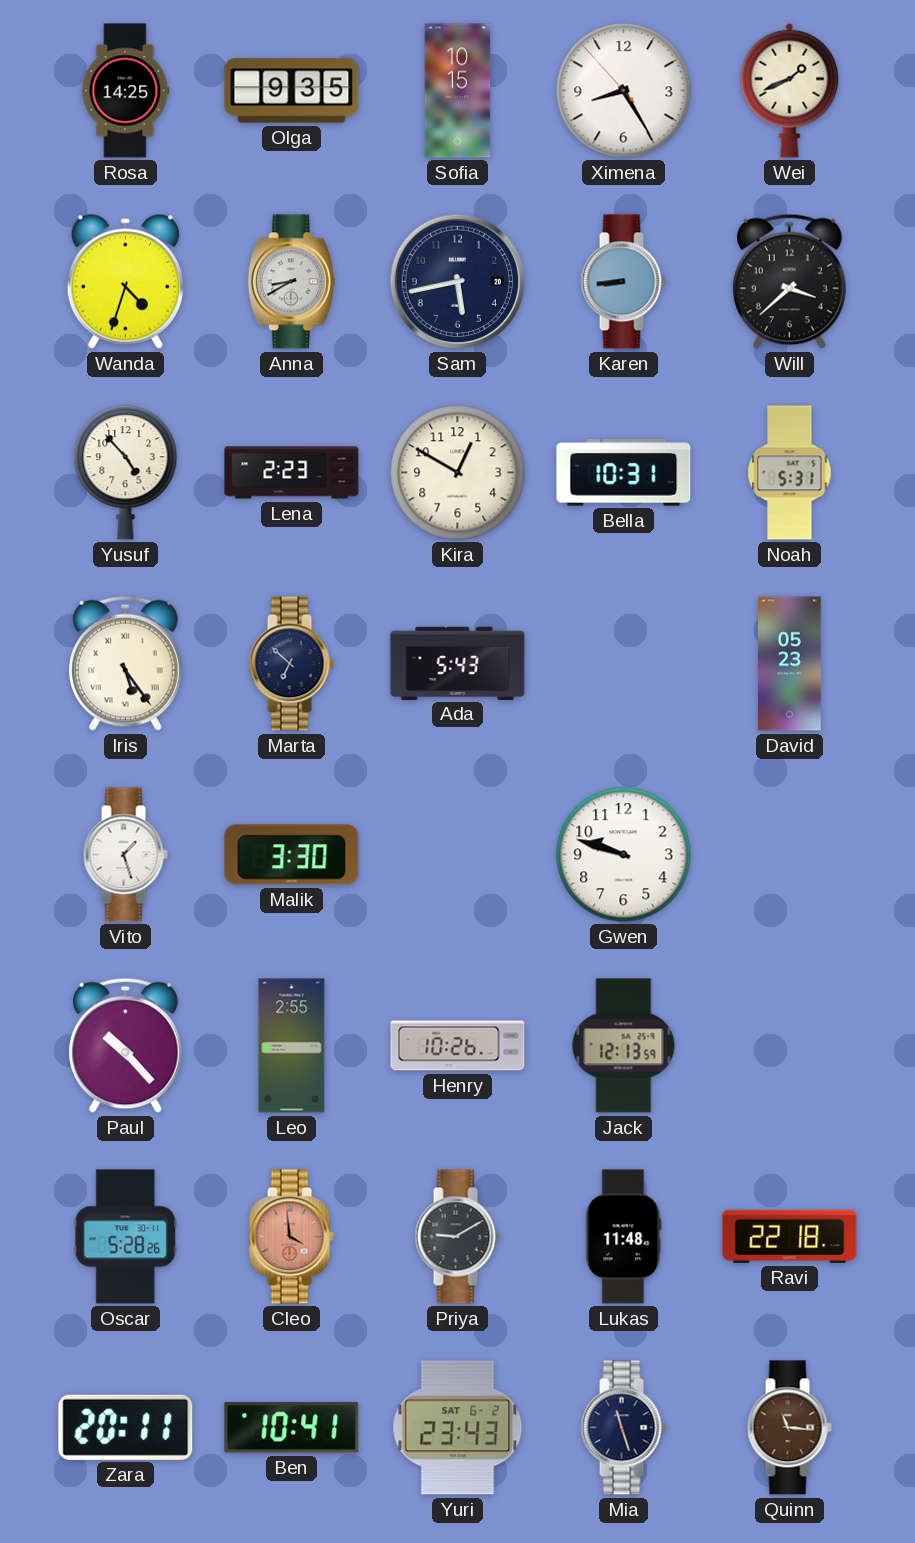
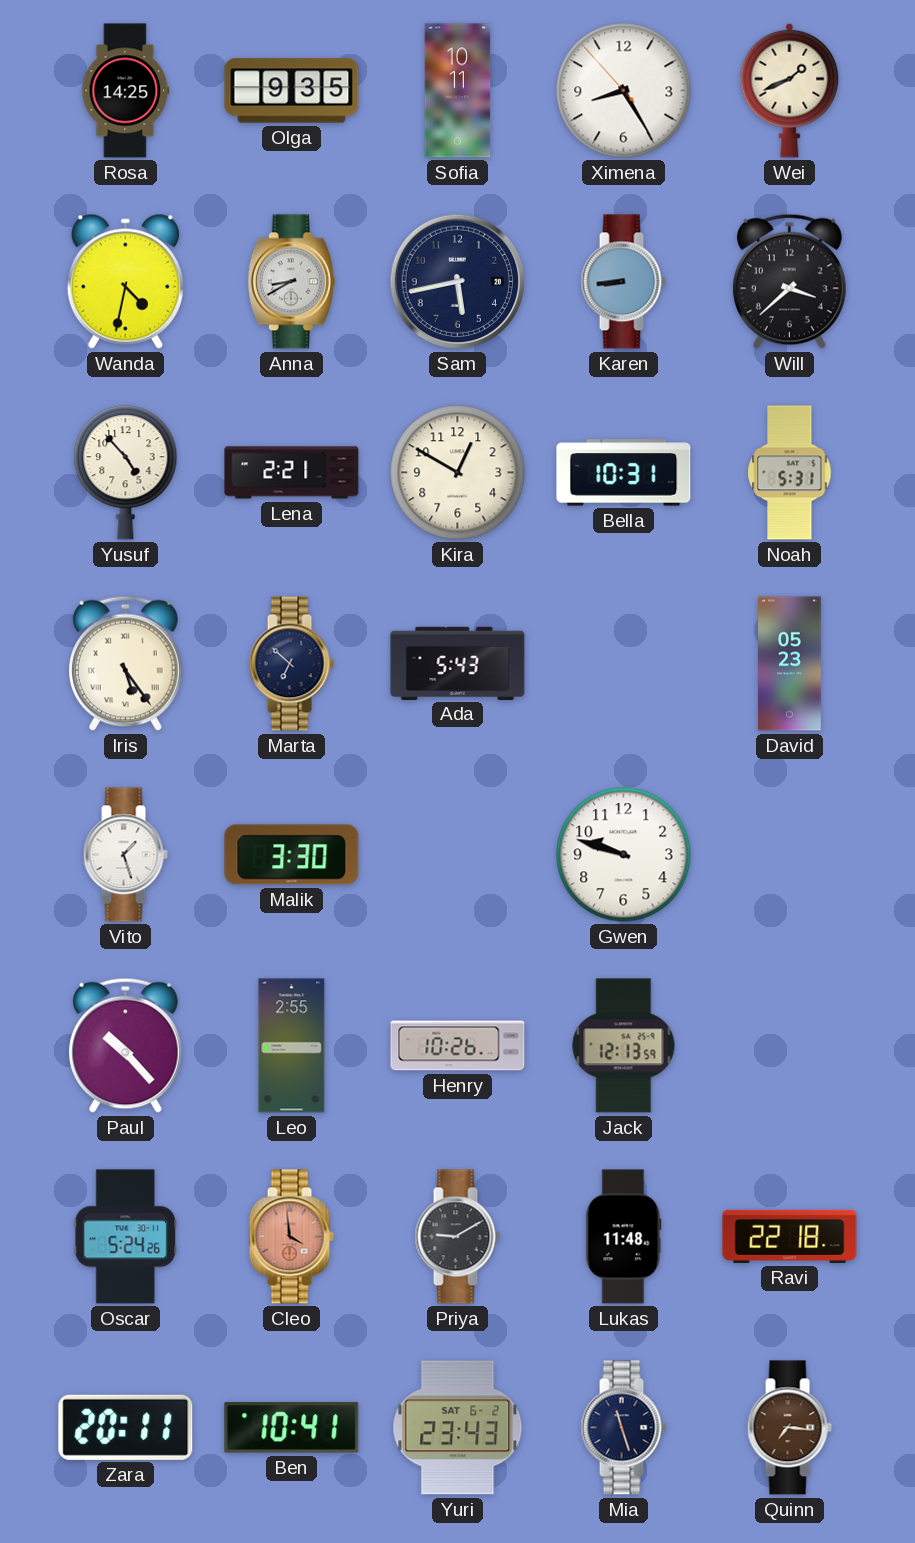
Sofia: 10:15 -> 10:11 (458, 91)
Wanda: 4:33 -> 4:32 (125, 281)
Lena: 2:23 -> 2:21 (292, 473)
Oscar: 5:28 -> 5:24 (126, 1237)
Quinn: 11:16 -> 7:16 (789, 1428)
